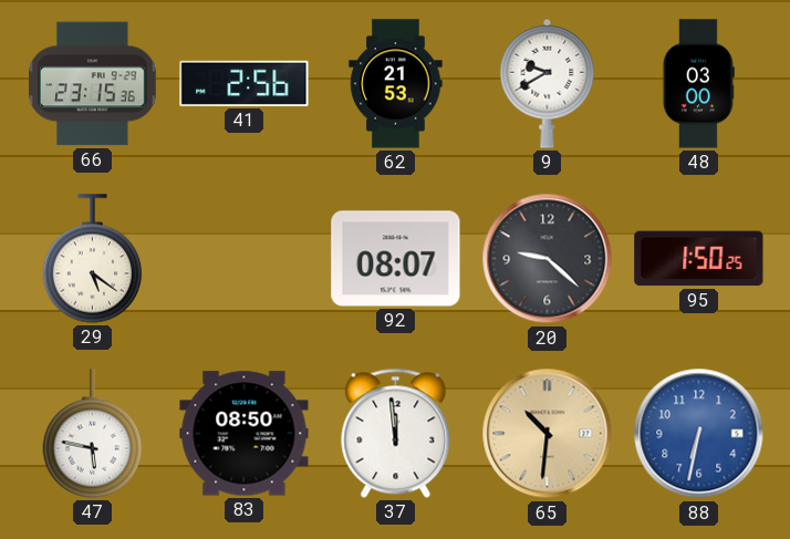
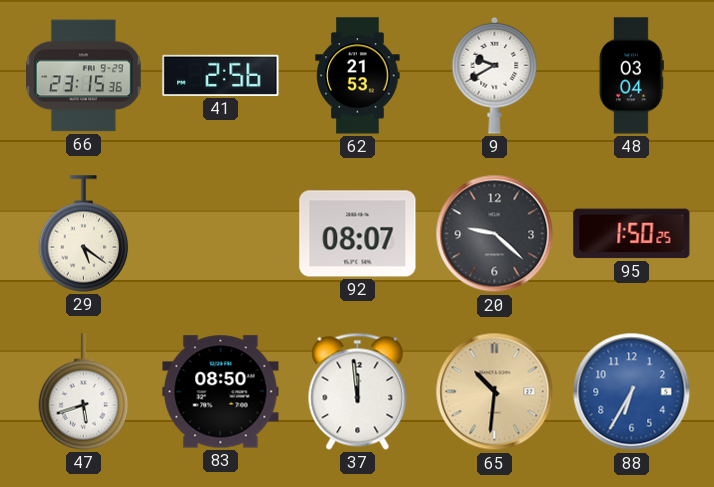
48: 03:00 -> 03:04 (631, 76)
47: 5:47 -> 5:42 (84, 392)
88: 6:32 -> 6:35 (632, 392)
